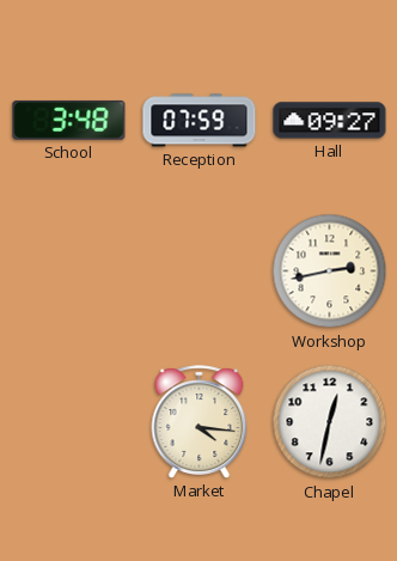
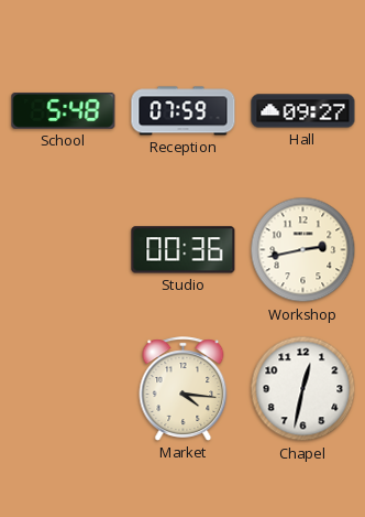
School: 3:48 -> 5:48 (64, 110)
Studio: none -> 00:36 (184, 250)
